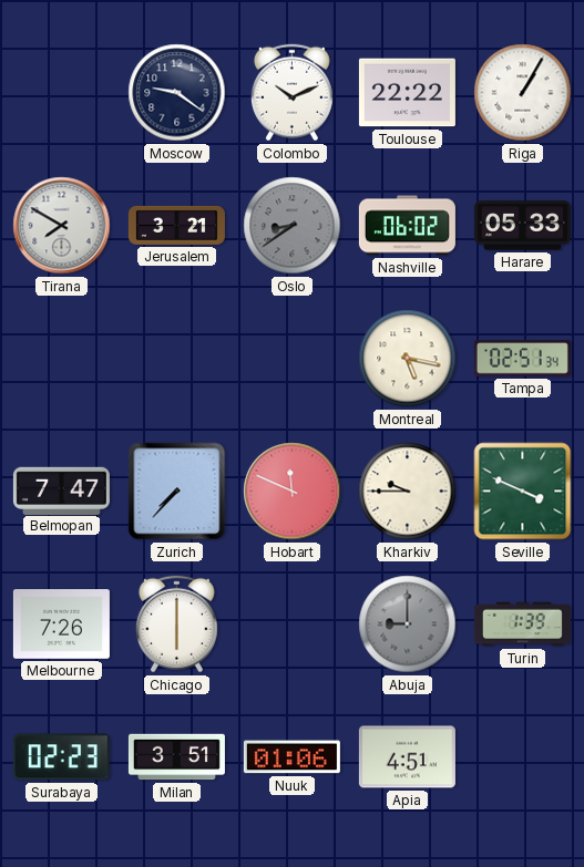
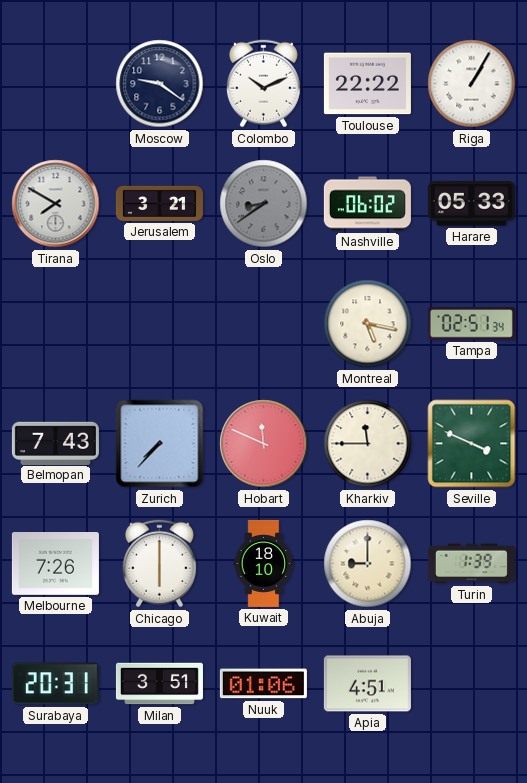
Belmopan: 7:47 -> 7:43 (55, 443)
Kharkiv: 9:45 -> 11:45 (368, 444)
Kuwait: none -> 18:10 (264, 563)
Abuja dial: grey -> cream (368, 564)
Surabaya: 02:23 -> 20:31 (55, 684)
